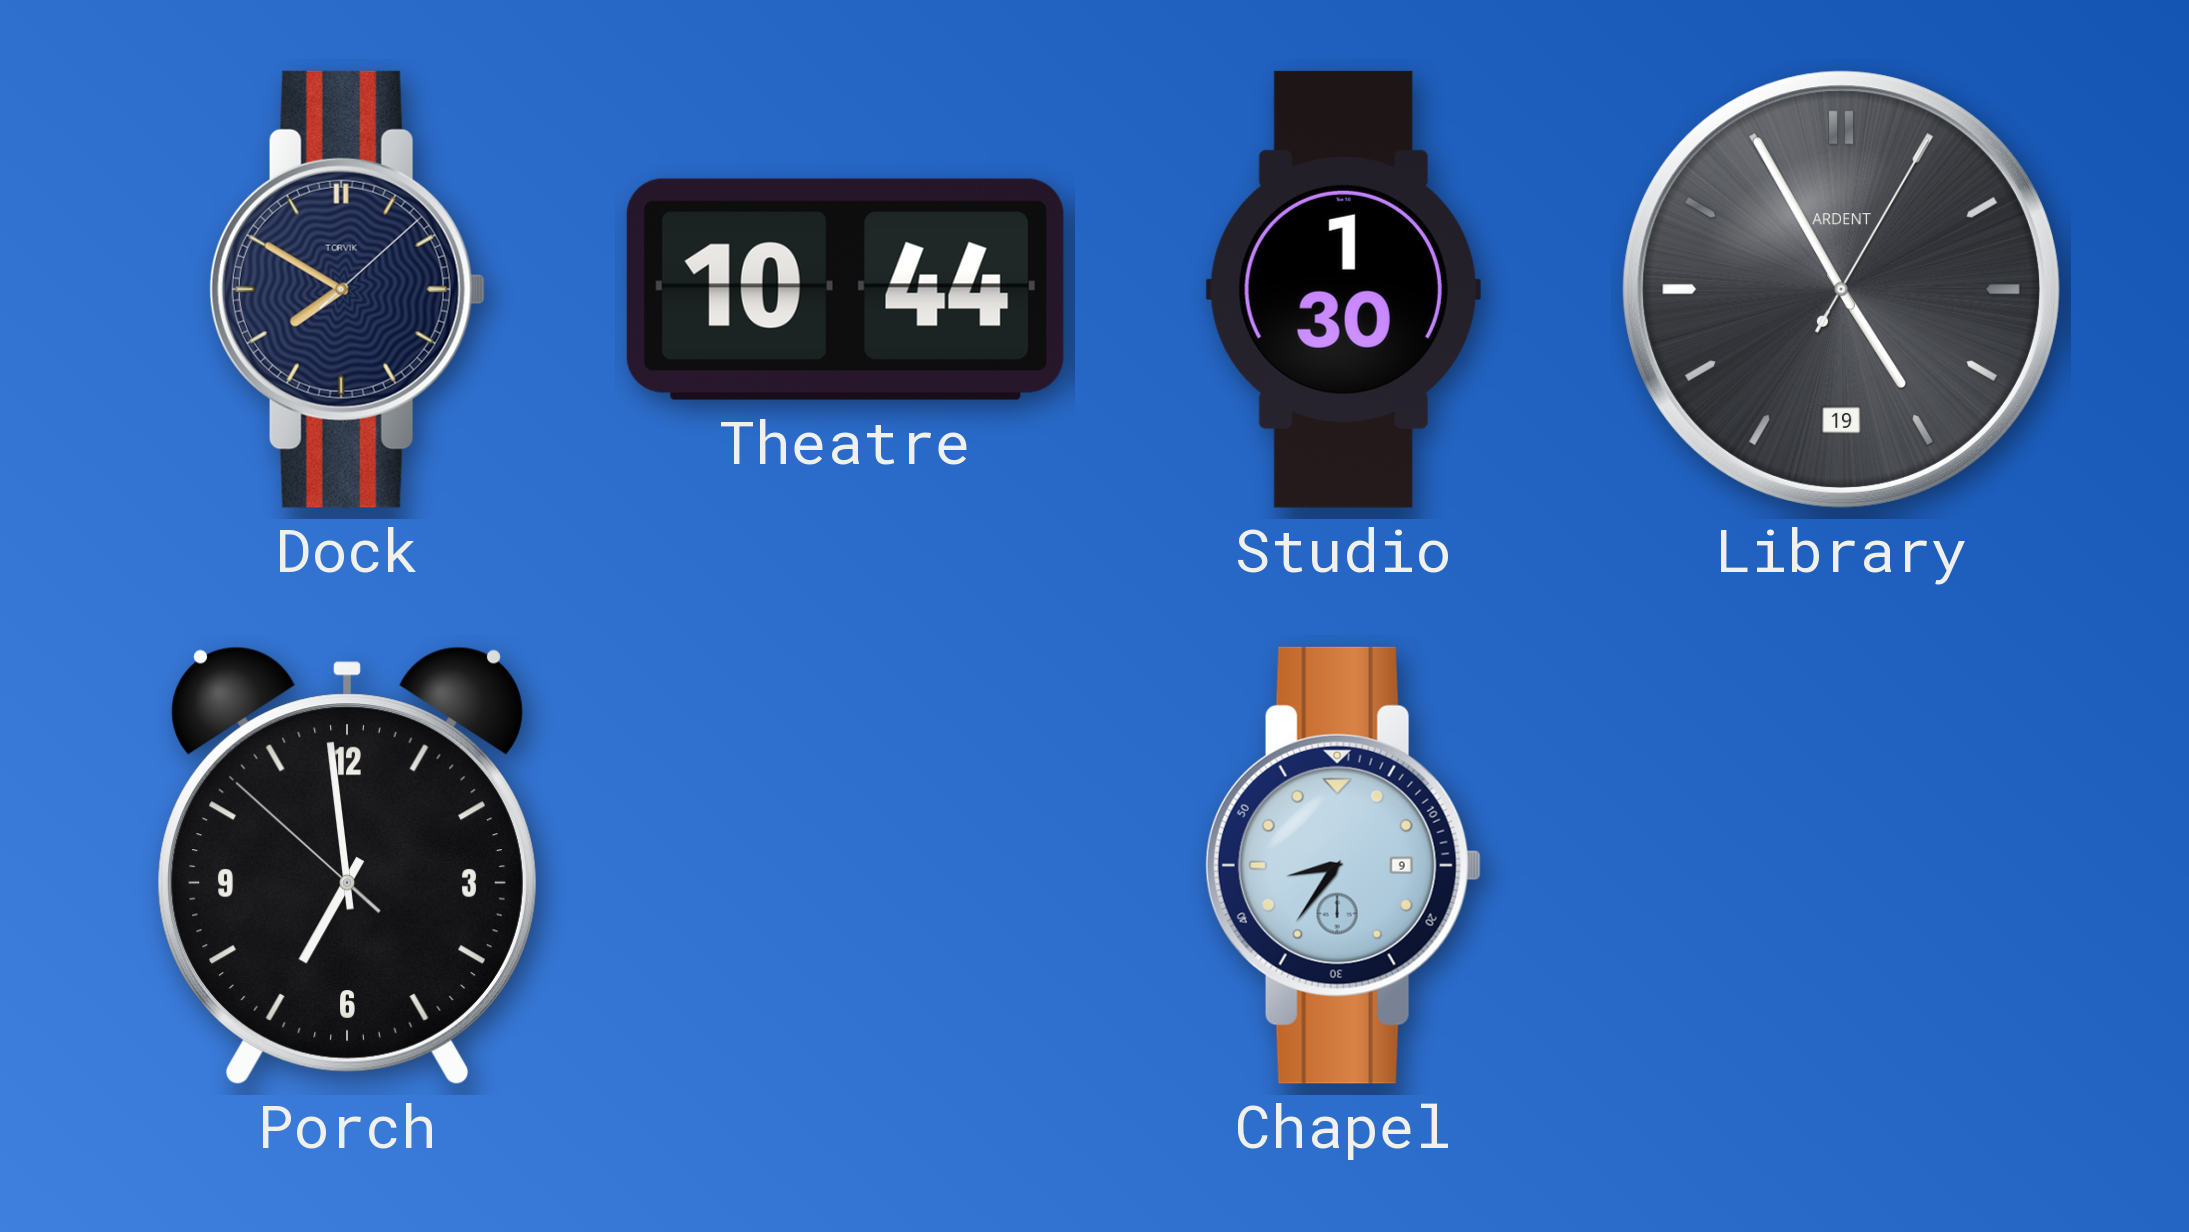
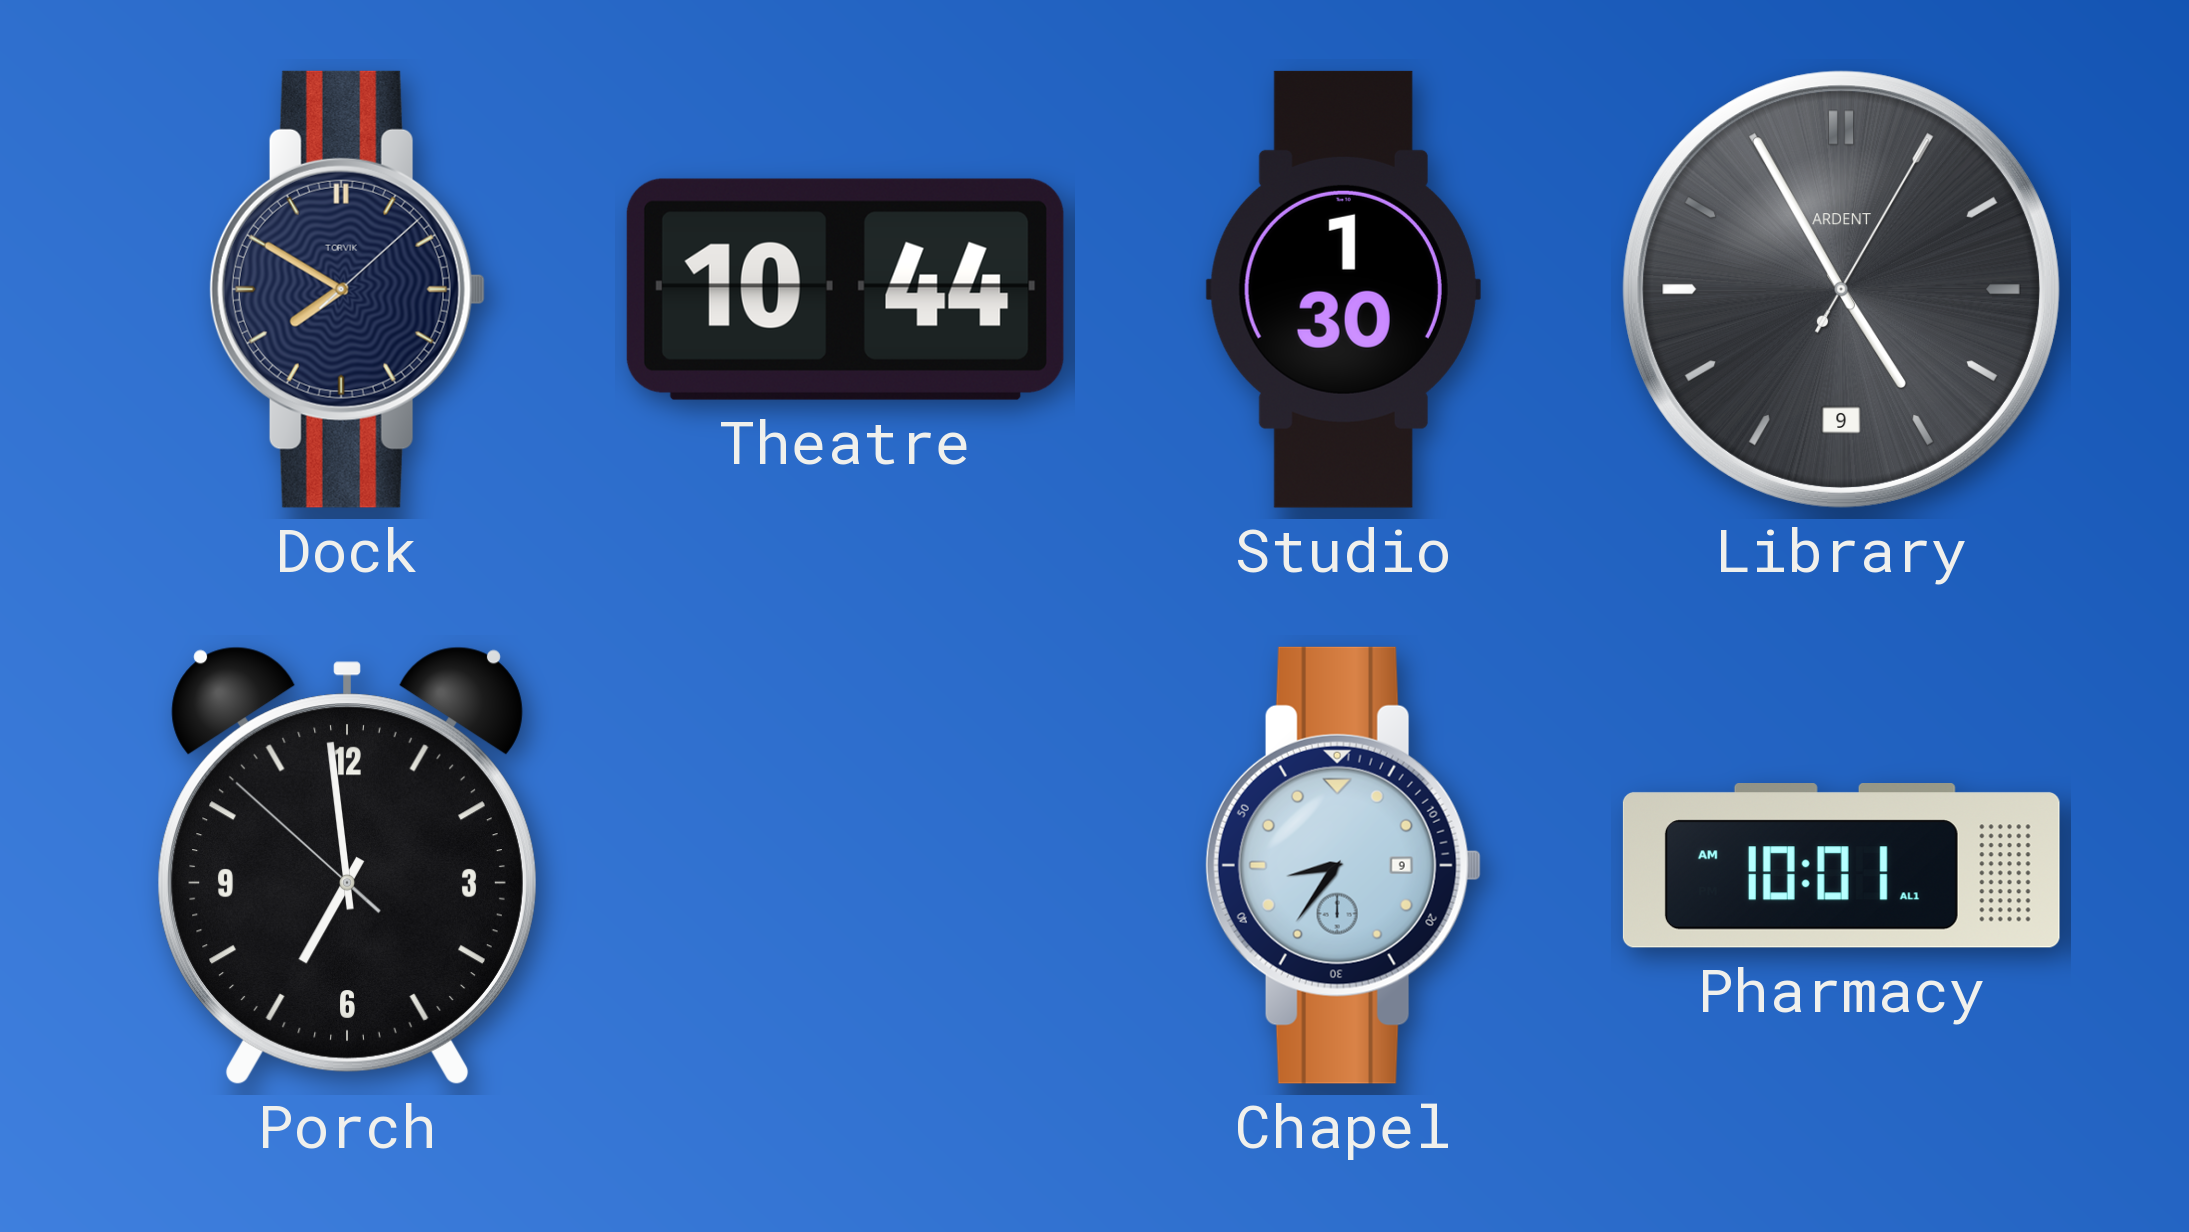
Library date: 19 -> 9 (1841, 289)
Pharmacy: none -> 10:01 (1841, 866)
